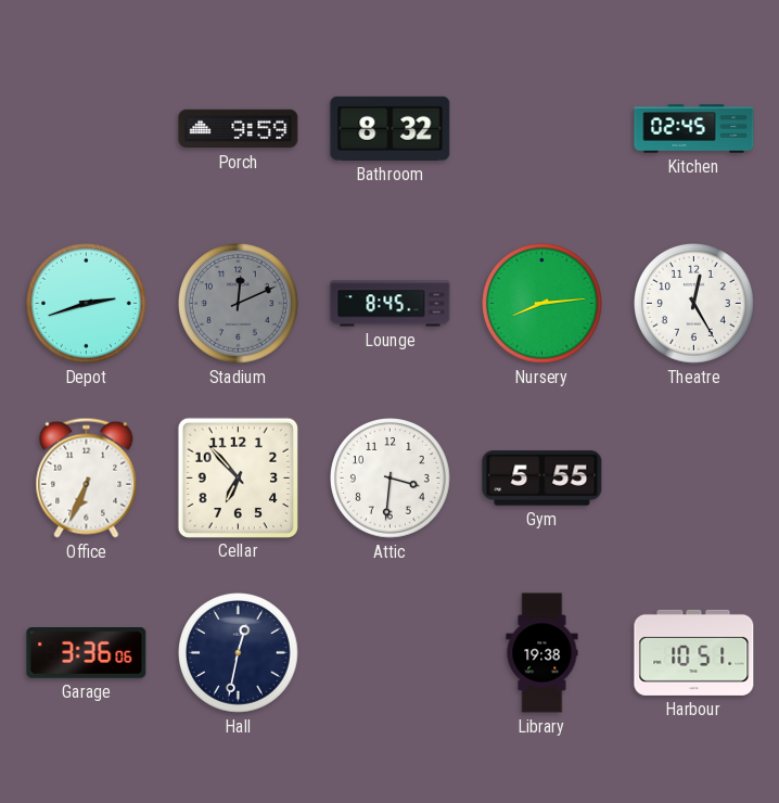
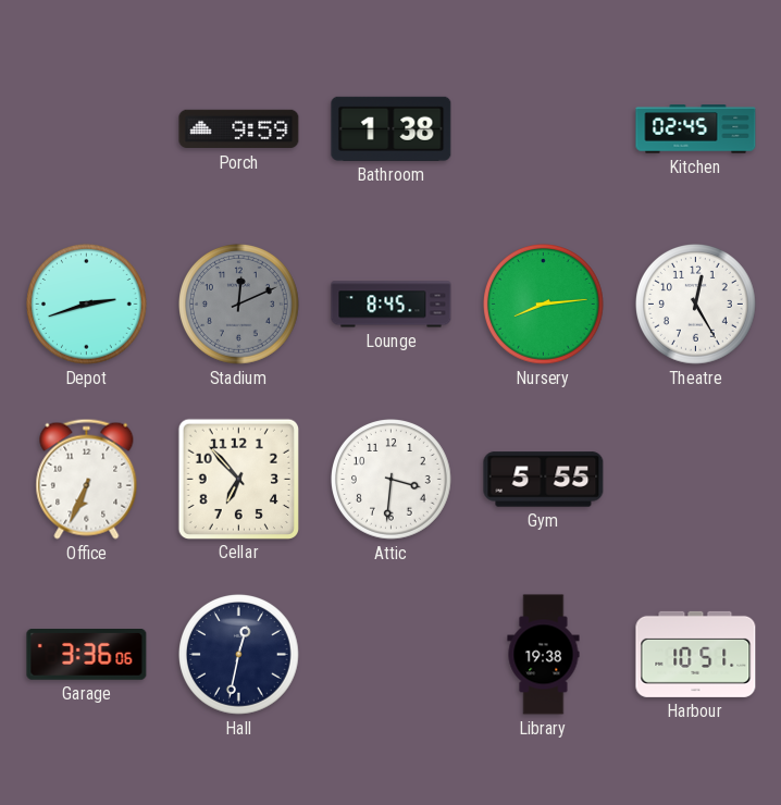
Bathroom: 8:32 -> 1:38 (392, 128)
